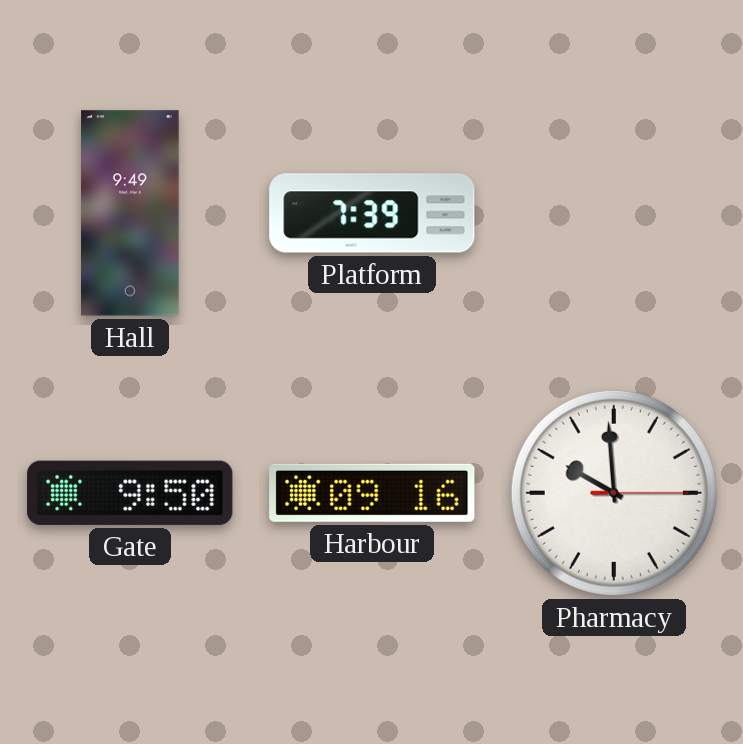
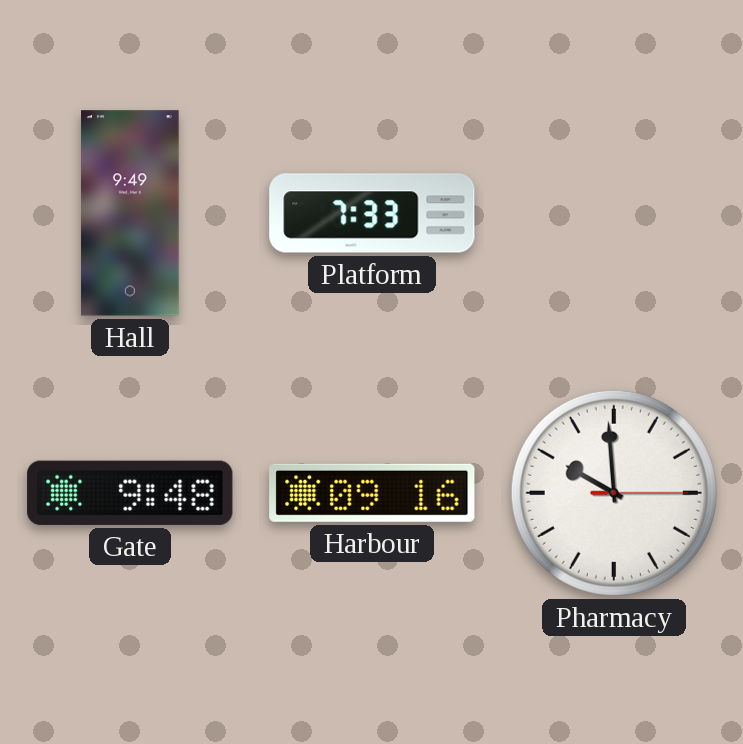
Platform: 7:39 -> 7:33 (372, 213)
Gate: 9:50 -> 9:48 (130, 493)
